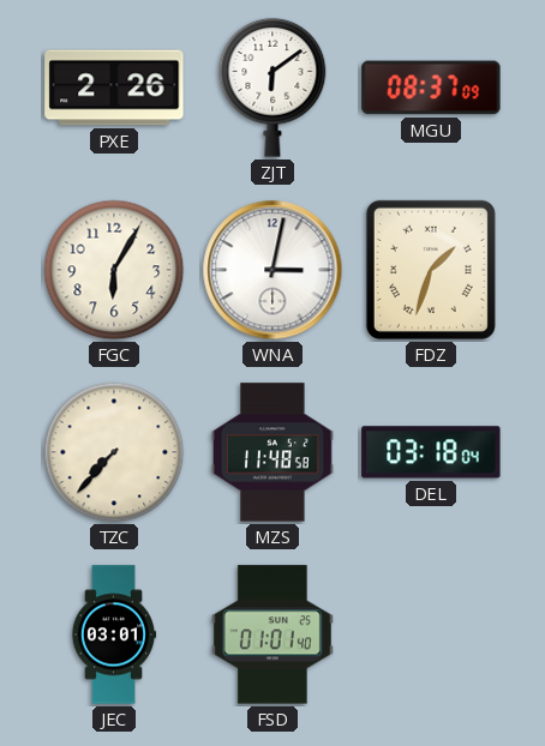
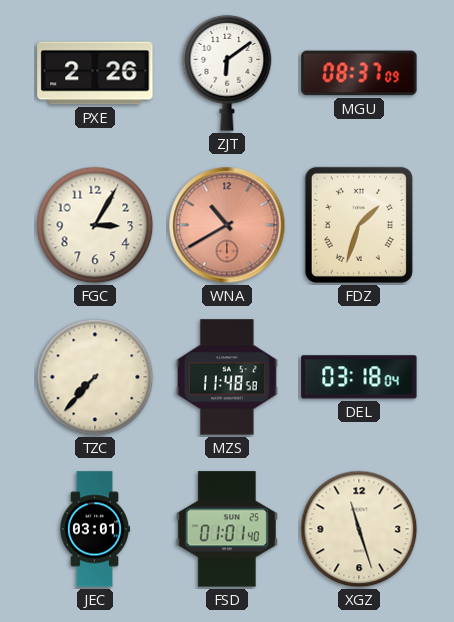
FGC: 6:05 -> 3:05 (95, 225)
WNA: 3:02 -> 10:40 (227, 225)
WNA dial: white -> salmon (227, 225)
XGZ: none -> 11:27 (359, 529)
